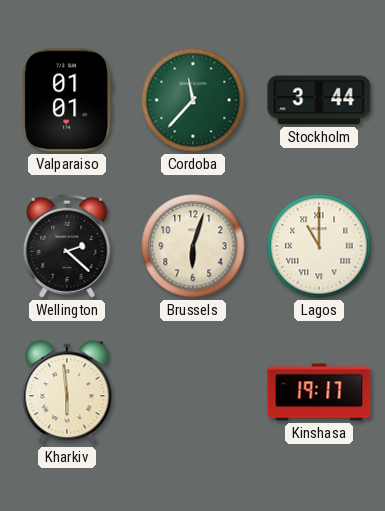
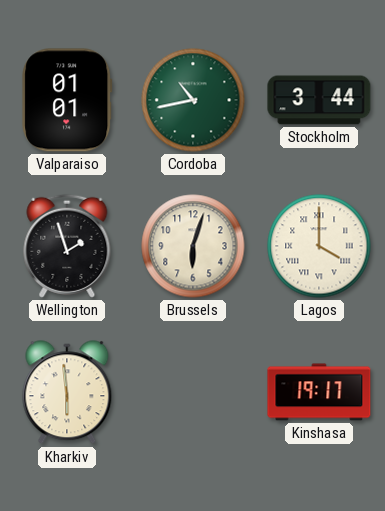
Cordoba: 11:37 -> 10:43 (193, 100)
Wellington: 2:22 -> 1:57 (67, 246)
Lagos: 11:00 -> 4:00 (319, 246)
